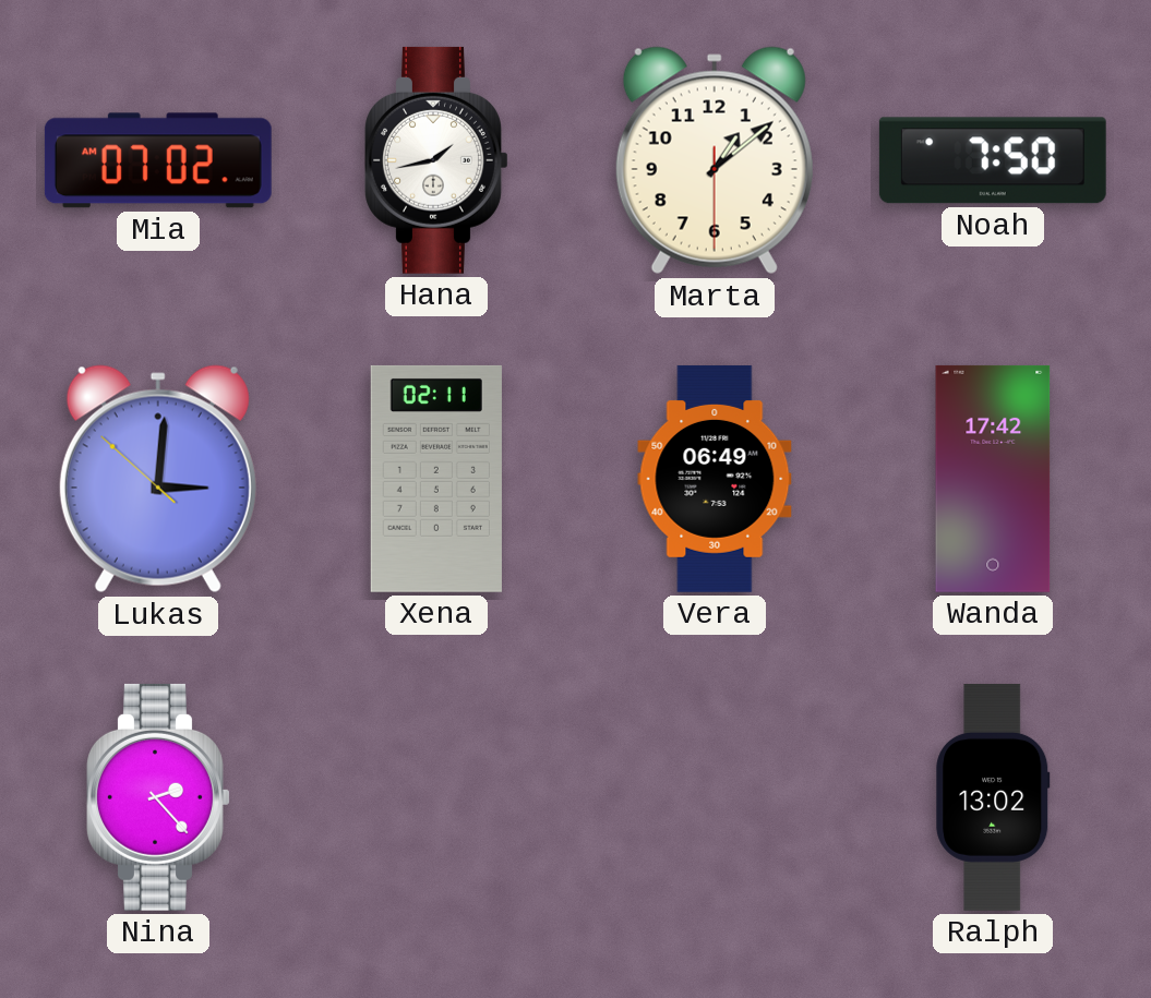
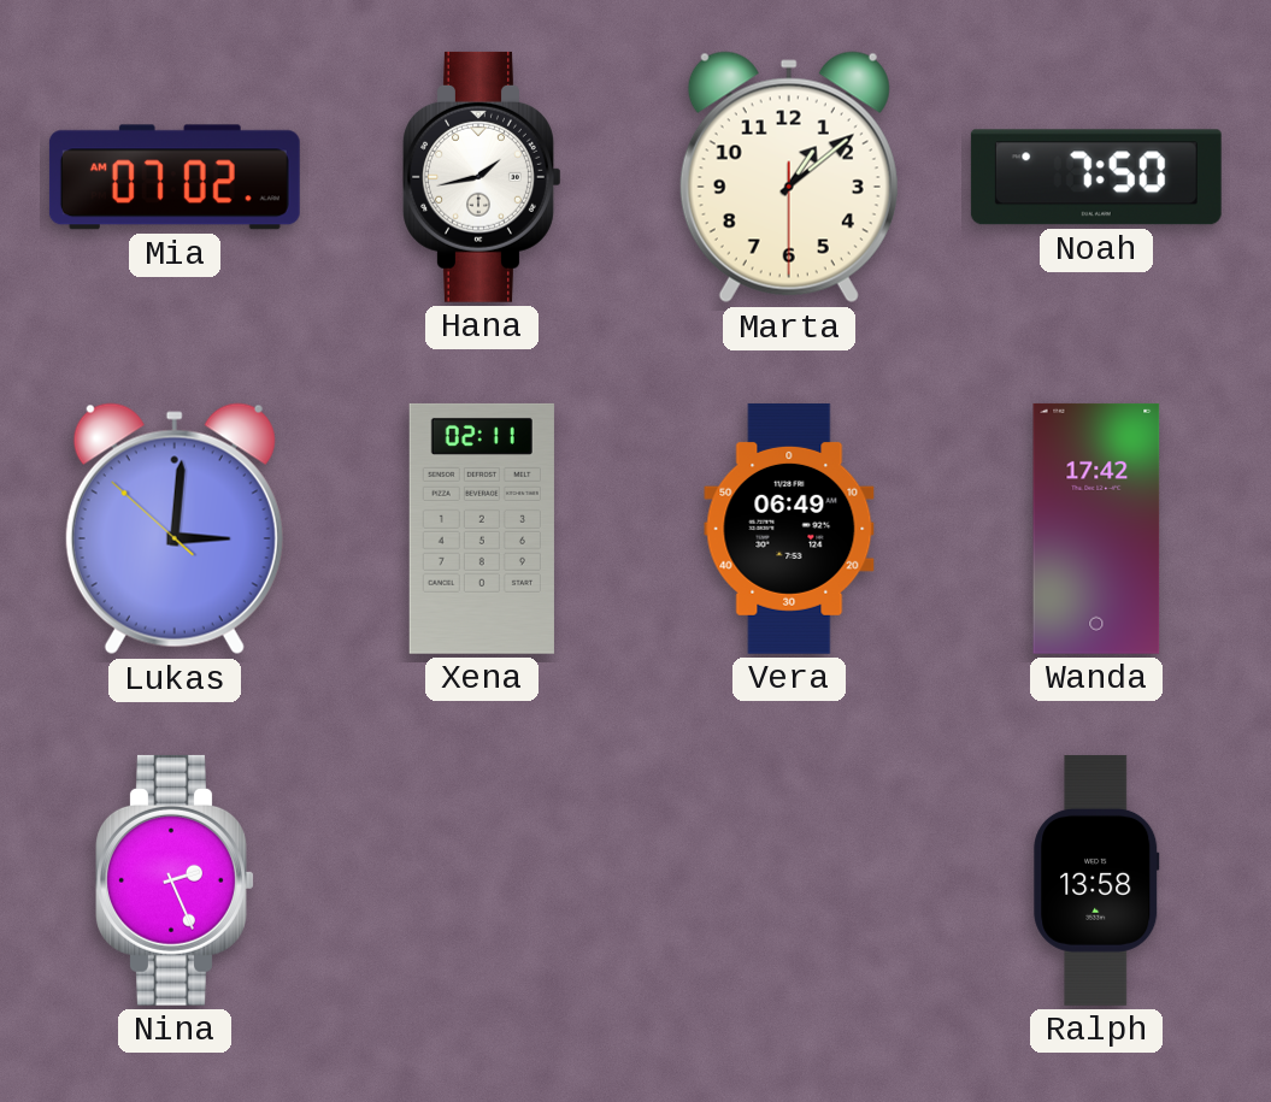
Nina: 2:23 -> 2:26 (175, 880)
Ralph: 13:02 -> 13:58 (1096, 880)
